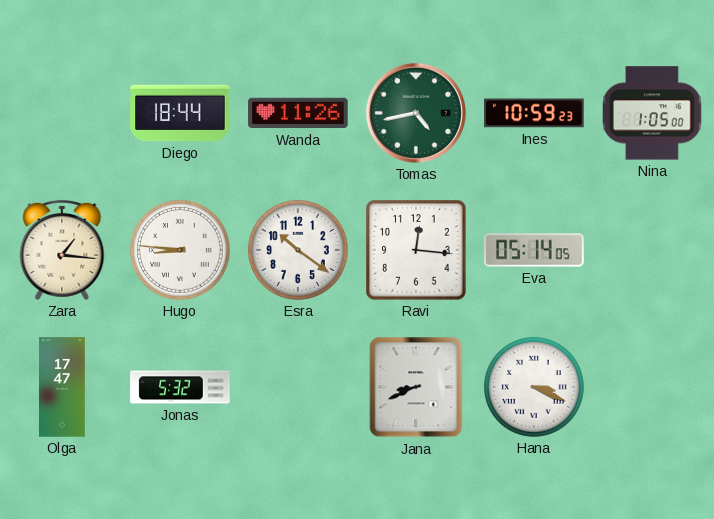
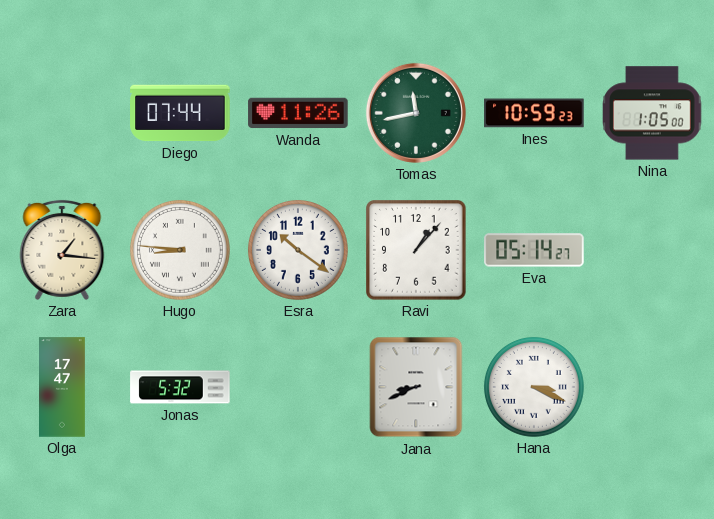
Diego: 18:44 -> 07:44 (180, 113)
Tomas: 4:43 -> 11:43 (416, 113)
Ravi: 12:16 -> 1:07 (416, 250)
Eva: 05:14:05 -> 05:14:27 (534, 250)
